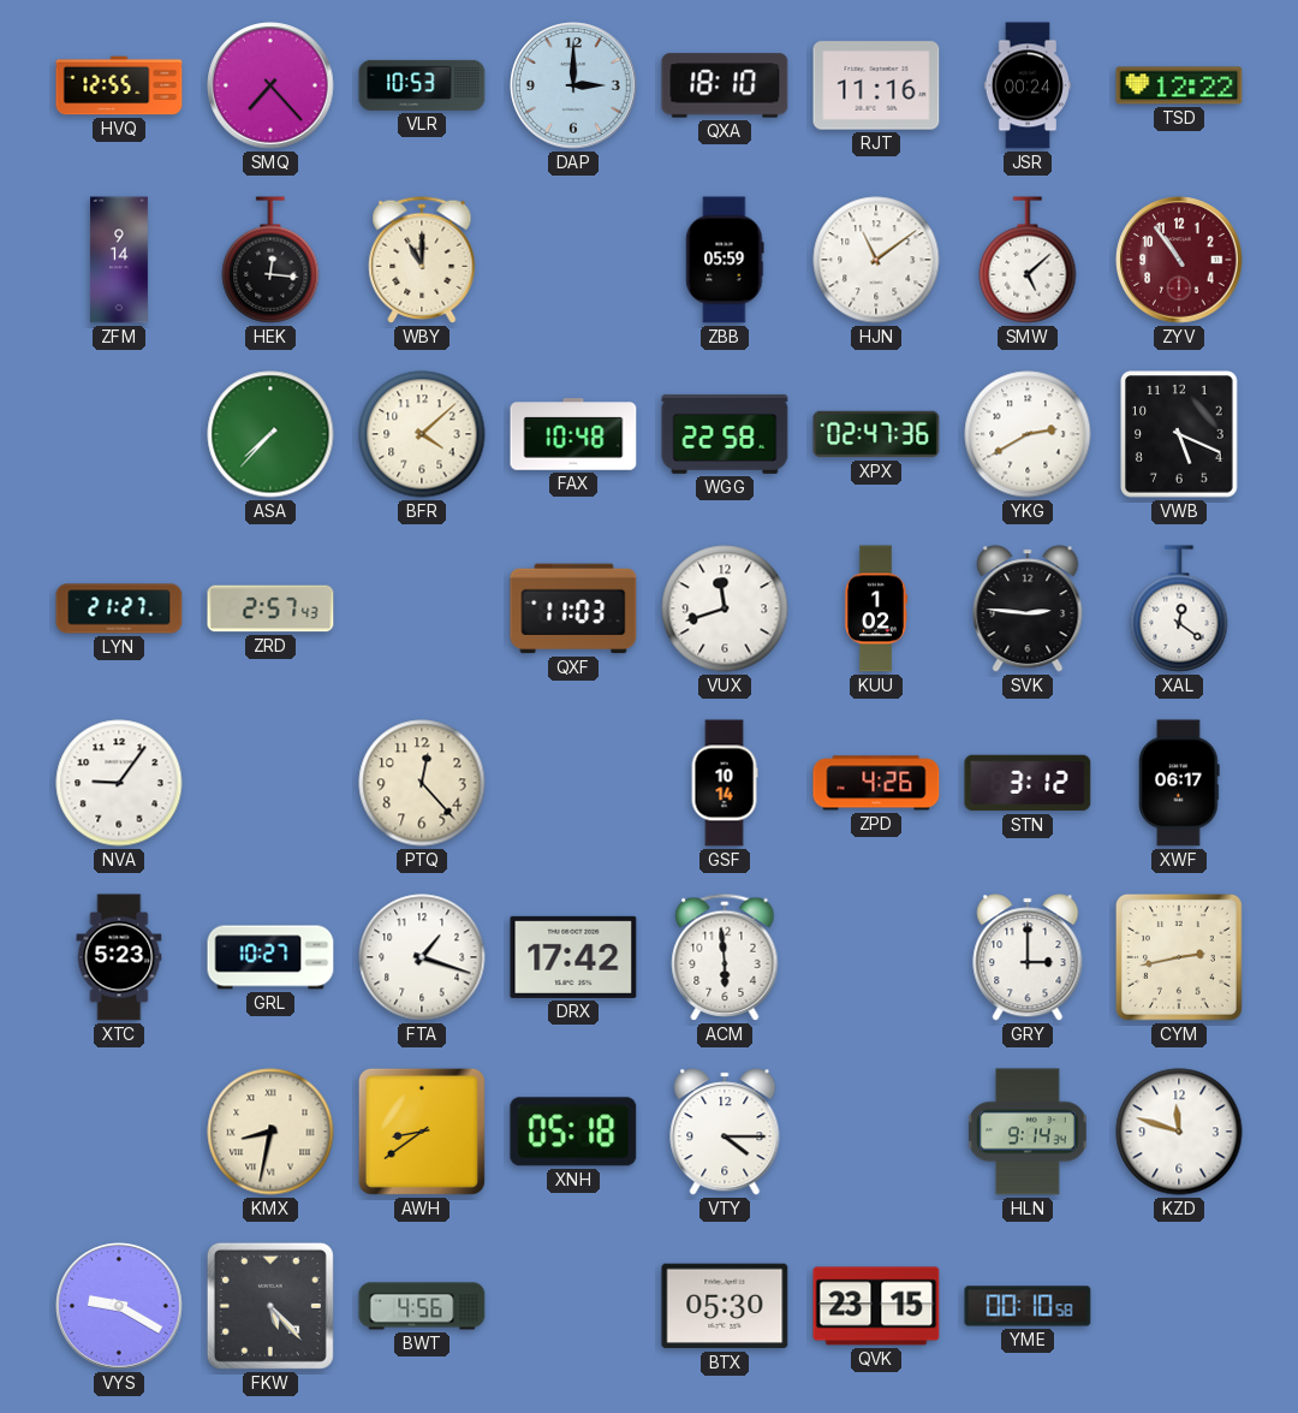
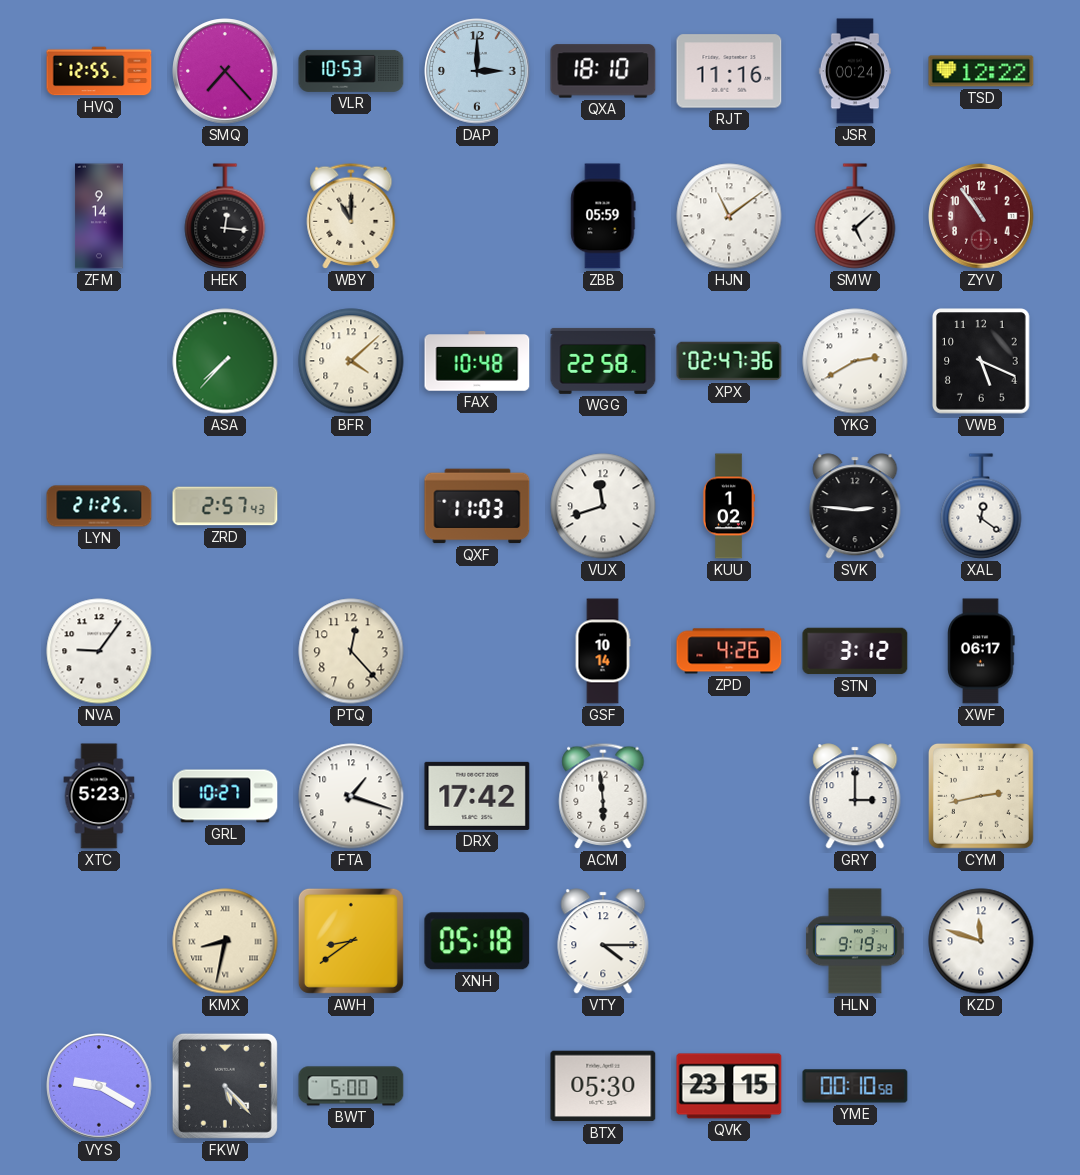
LYN: 21:27 -> 21:25 (99, 506)
HLN: 9:14 -> 9:19 (856, 941)
BWT: 4:56 -> 5:00 (351, 1086)
